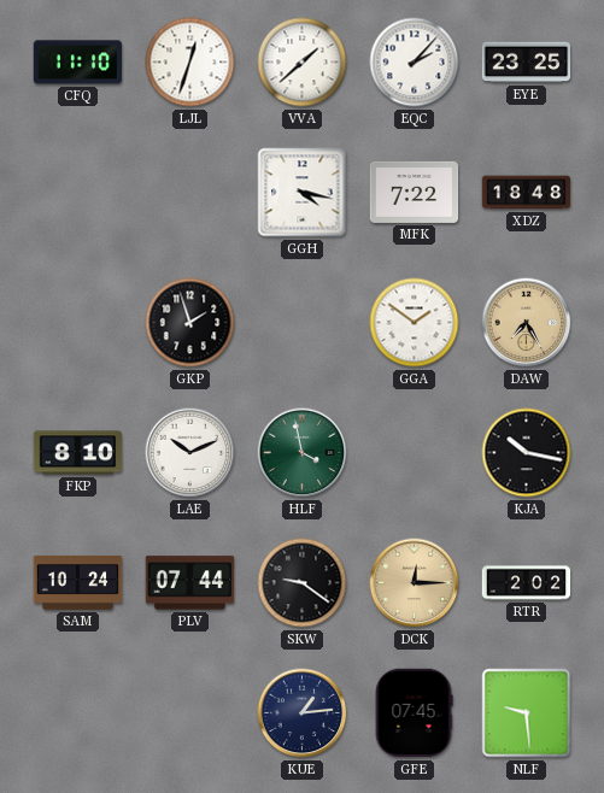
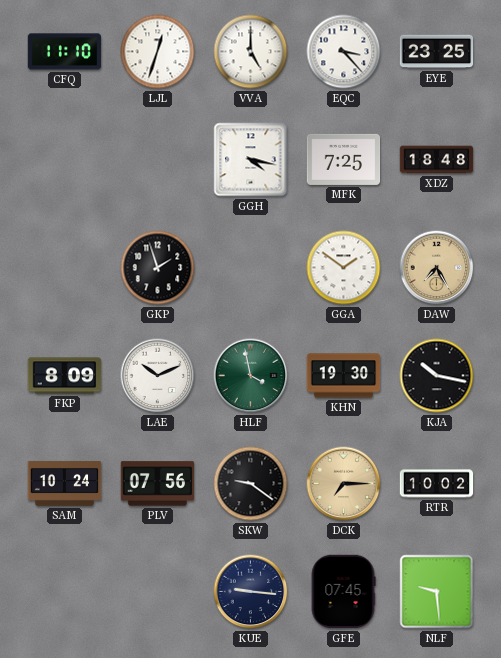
VVA: 1:38 -> 5:00 (251, 52)
EQC: 2:07 -> 3:23 (344, 52)
MFK: 7:22 -> 7:25 (344, 159)
FKP: 8:10 -> 8:09 (65, 376)
KHN: none -> 19:30 (344, 376)
PLV: 07:44 -> 07:56 (158, 484)
DCK: 12:15 -> 7:15 (344, 484)
RTR: 2:02 -> 10:02 (437, 484)
KUE: 1:14 -> 9:16 (251, 592)
